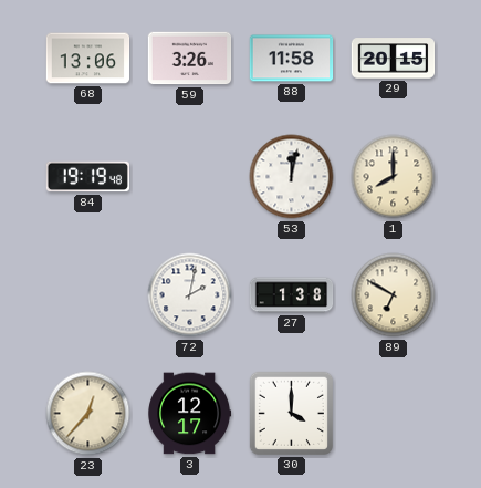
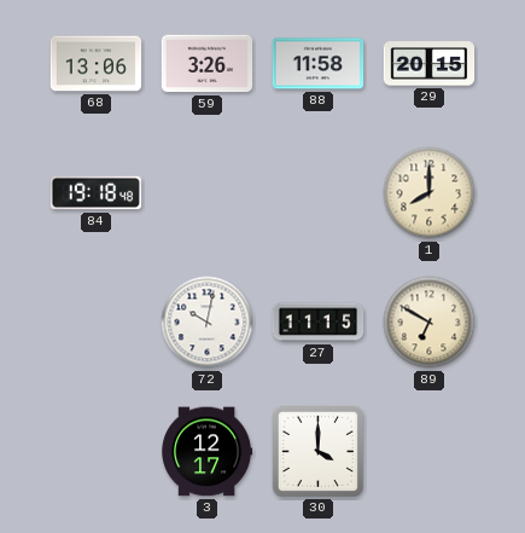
84: 19:19 -> 19:18 (97, 193)
53: 12:02 -> none (292, 177)
72: 2:02 -> 10:02 (208, 323)
27: 1:38 -> 11:15 (319, 323)
23: 12:37 -> none (88, 414)
